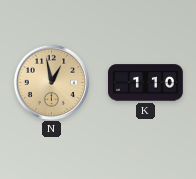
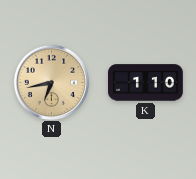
N: 12:58 -> 6:43 (51, 82)
